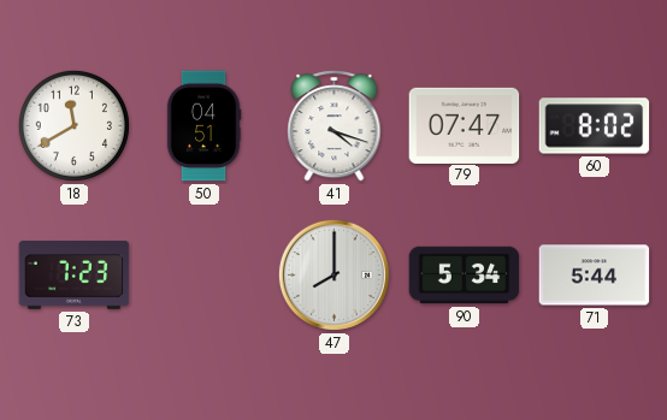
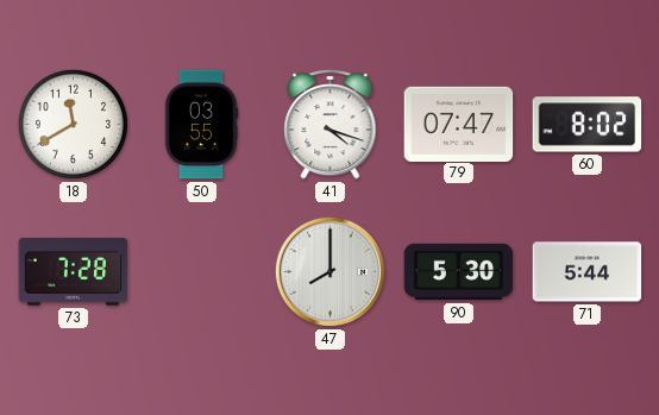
50: 04:51 -> 03:55 (201, 125)
73: 7:23 -> 7:28 (74, 272)
90: 5:34 -> 5:30 (459, 272)
